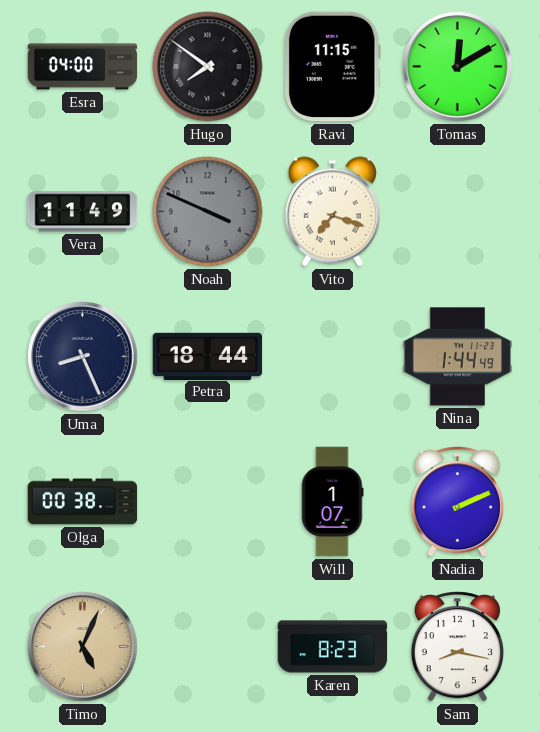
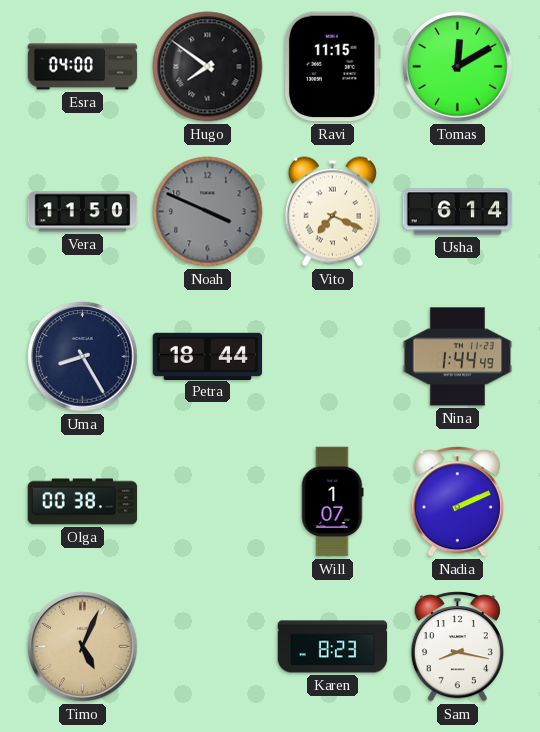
Vera: 11:49 -> 11:50 (83, 212)
Vito: 7:18 -> 7:19 (332, 212)
Usha: none -> 6:14 (458, 212)
Uma: 8:26 -> 8:25 (83, 357)
